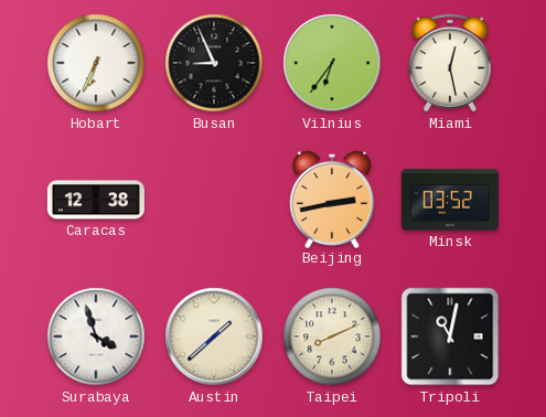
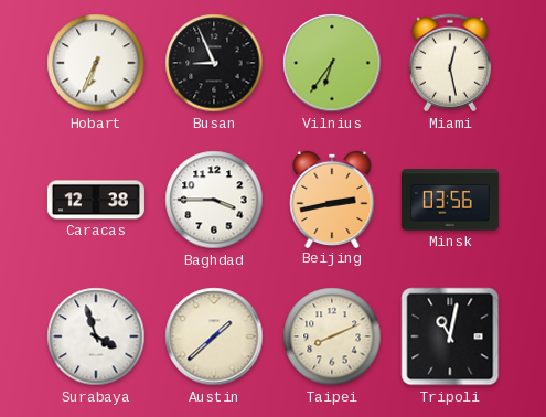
Baghdad: none -> 3:45 (214, 200)
Minsk: 03:52 -> 03:56 (450, 200)
